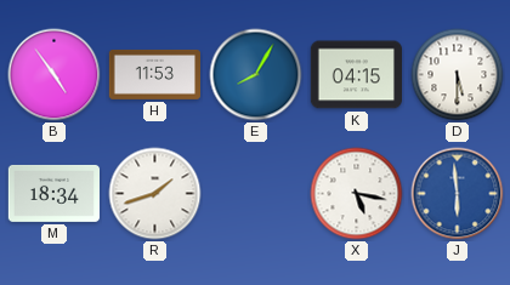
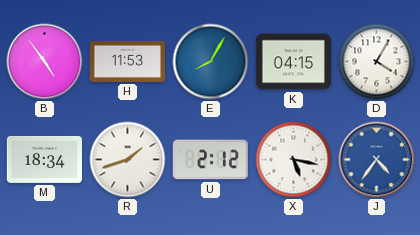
D: 5:30 -> 4:05 (377, 62)
U: none -> 2:12 (210, 160)
J: 5:59 -> 4:36 (377, 160)
